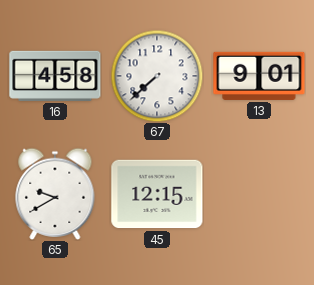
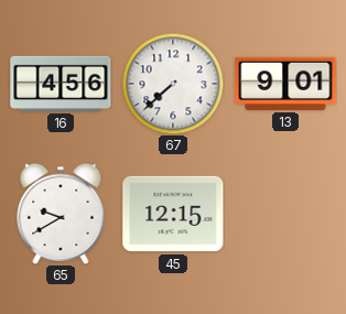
16: 4:58 -> 4:56 (61, 84)
